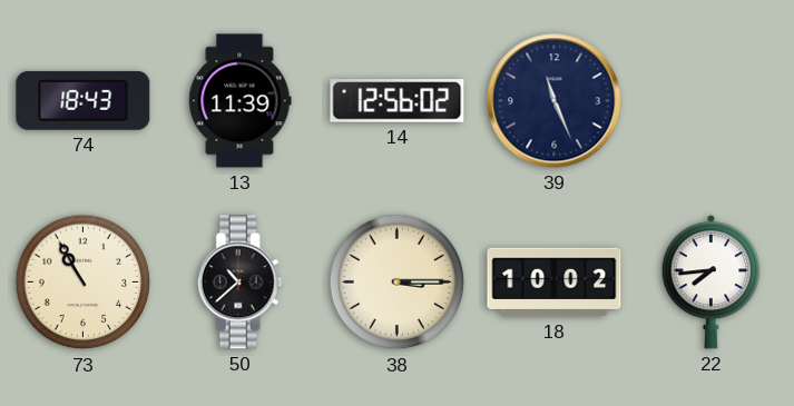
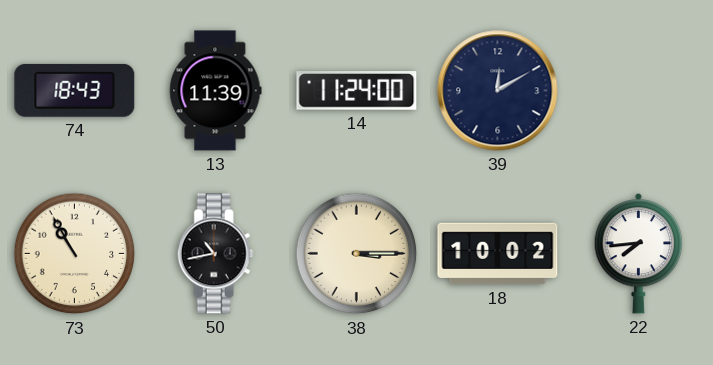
14: 12:56 -> 11:24 (357, 91)
39: 11:26 -> 12:10 (498, 91)
50: 10:38 -> 10:43 (215, 254)
